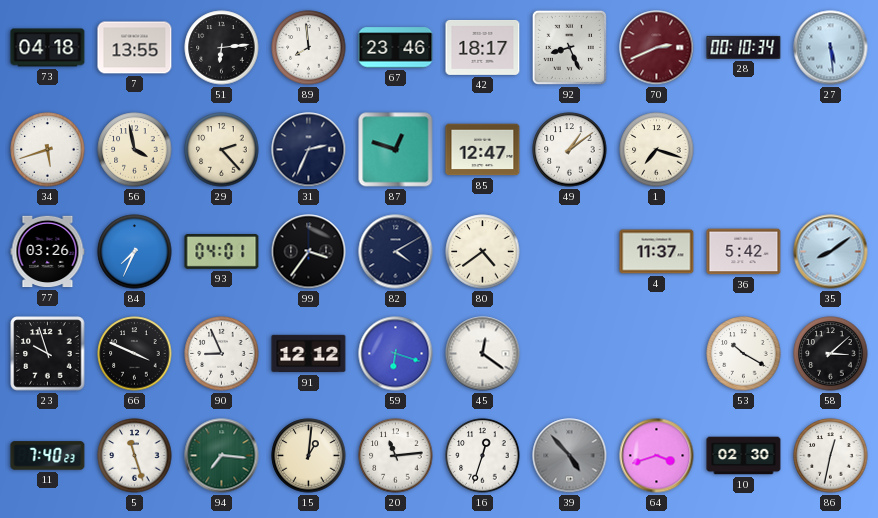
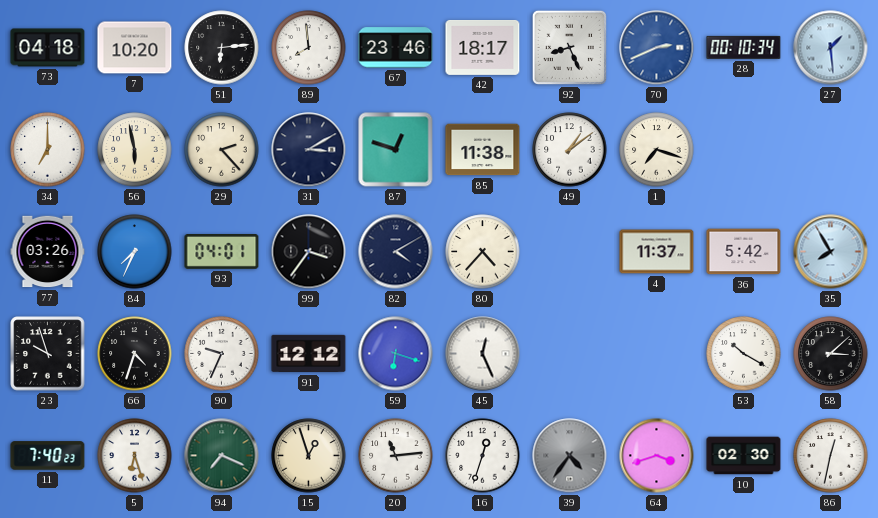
7: 13:55 -> 10:20 (135, 48)
70 dial: burgundy -> blue (657, 48)
27: 5:29 -> 1:29 (831, 48)
34: 5:42 -> 7:00 (48, 150)
56: 3:58 -> 5:58 (135, 150)
31: 2:34 -> 3:10 (309, 150)
85: 12:47 -> 11:38 (483, 150)
80: 4:39 -> 4:37 (483, 252)
35: 8:09 -> 7:55 (831, 252)
66: 3:49 -> 4:33 (135, 354)
90: 8:56 -> 9:34 (222, 354)
45: 12:21 -> 12:26 (483, 354)
5: 11:27 -> 6:27 (135, 456)
94: 7:16 -> 7:19 (222, 456)
15: 1:01 -> 12:57 (309, 456)
39: 4:53 -> 4:36 (570, 456)
